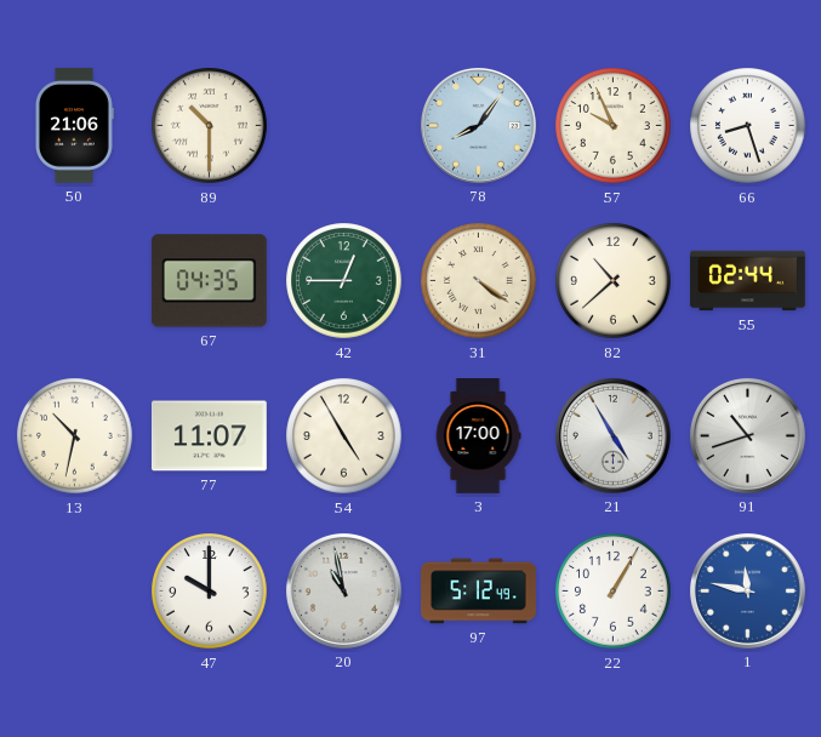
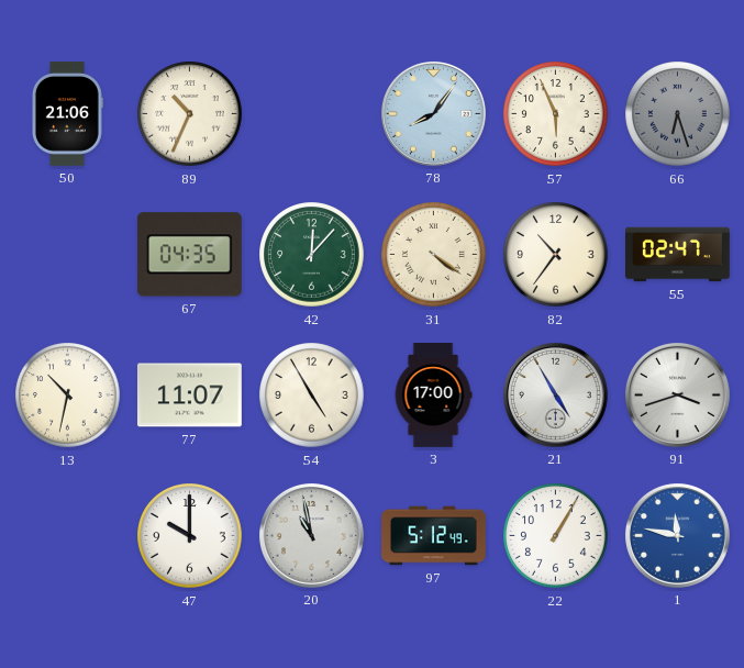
89: 10:30 -> 10:34 (190, 114)
57: 9:56 -> 5:56 (556, 114)
66: 8:27 -> 6:27 (678, 114)
66 dial: white -> grey (678, 114)
42: 12:45 -> 12:07 (312, 255)
82: 10:38 -> 10:36 (556, 255)
55: 02:44 -> 02:47 (678, 255)
91: 10:42 -> 3:42 (677, 394)
